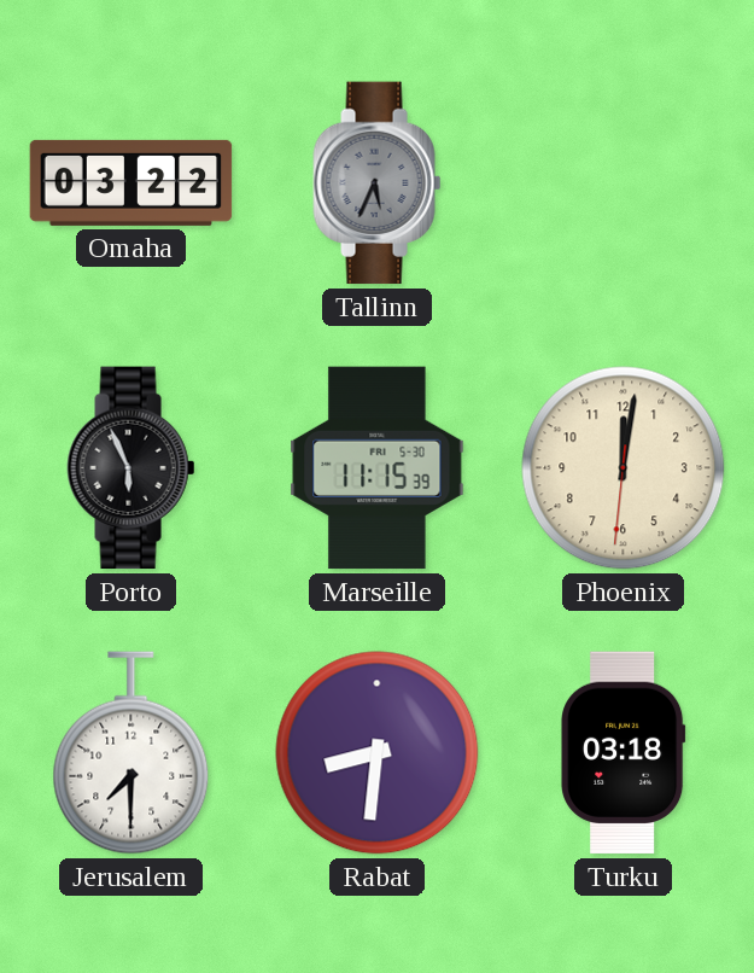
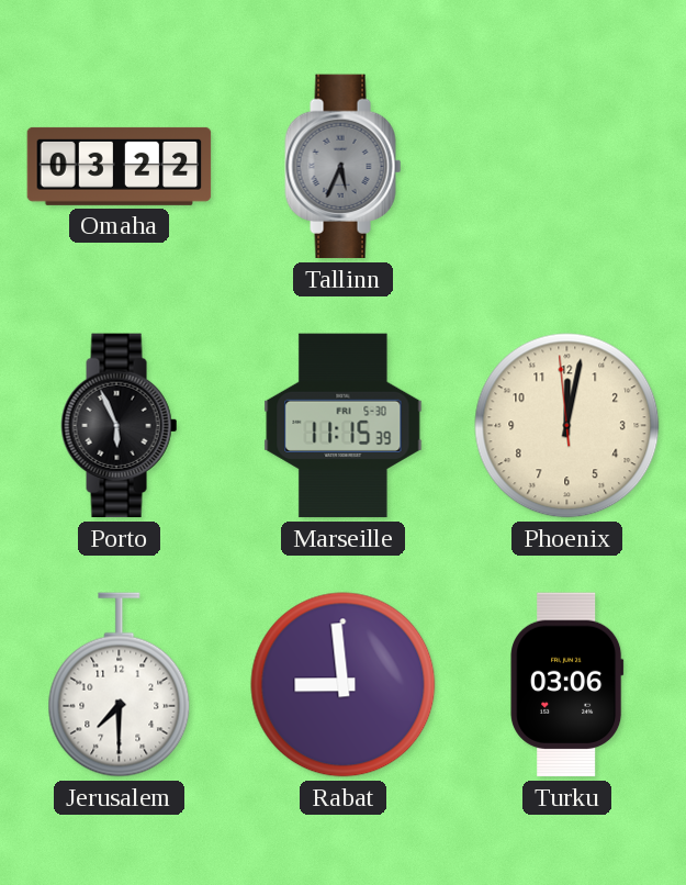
Phoenix: 12:01:31 -> 12:01:59 (567, 426)
Rabat: 8:31 -> 8:59 (344, 685)
Turku: 03:18 -> 03:06 (567, 685)
